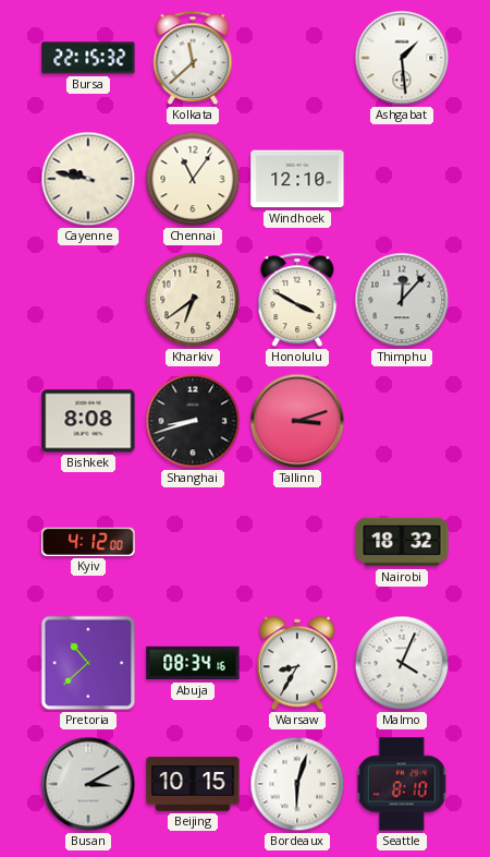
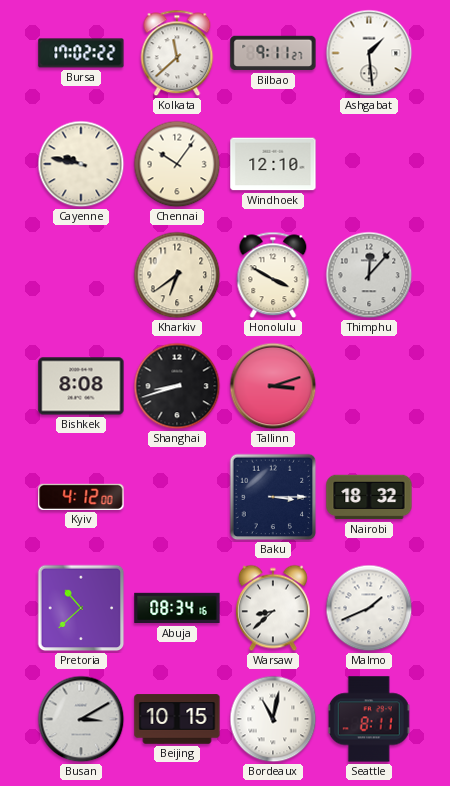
Bursa: 22:15 -> 17:02 (81, 53)
Bilbao: none -> 9:11 (273, 53)
Chennai: 11:06 -> 10:06 (177, 164)
Baku: none -> 3:15 (273, 497)
Warsaw: 8:35 -> 8:38 (273, 608)
Malmo: 4:04 -> 1:41 (369, 608)
Bordeaux: 6:03 -> 11:02 (273, 719)
Seattle: 8:10 -> 8:11 (369, 719)
